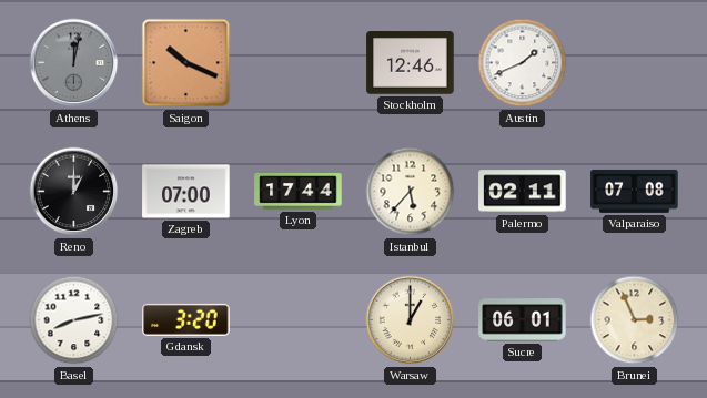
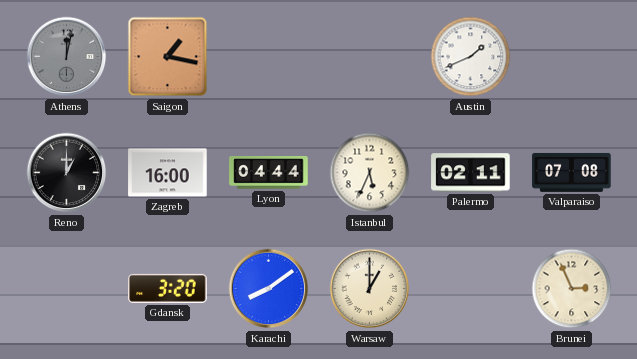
Saigon: 10:19 -> 1:17 (168, 57)
Stockholm: 12:46 -> none (411, 63)
Zagreb: 07:00 -> 16:00 (168, 173)
Lyon: 17:44 -> 04:44 (269, 173)
Istanbul: 5:37 -> 5:34 (370, 173)
Basel: 8:13 -> none (74, 320)
Karachi: none -> 8:09 (269, 289)
Sucre: 06:01 -> none (523, 320)
